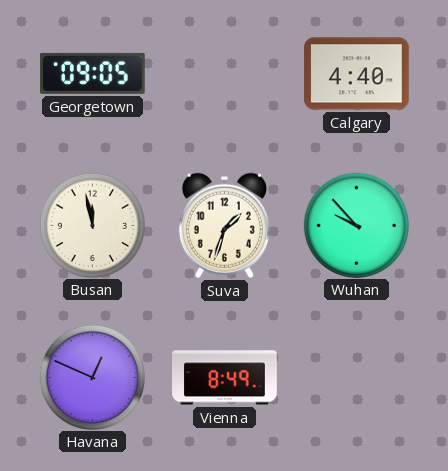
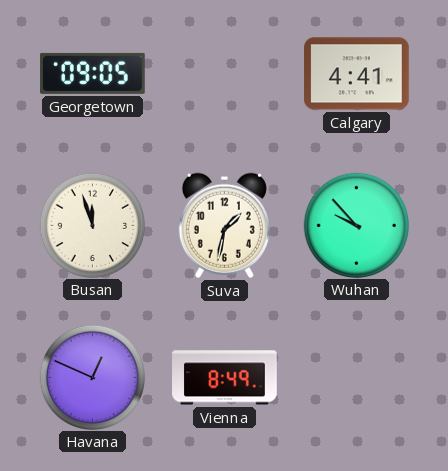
Calgary: 4:40 -> 4:41 (357, 74)
Busan: 11:58 -> 11:57 (92, 225)
Suva: 1:33 -> 1:32 (224, 225)
